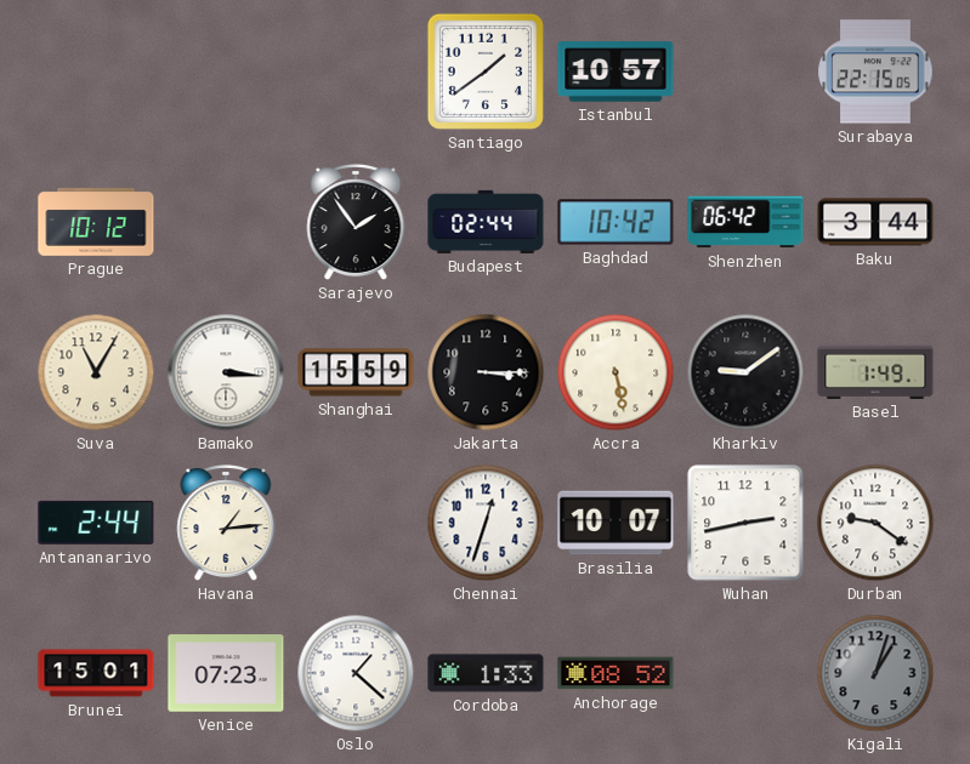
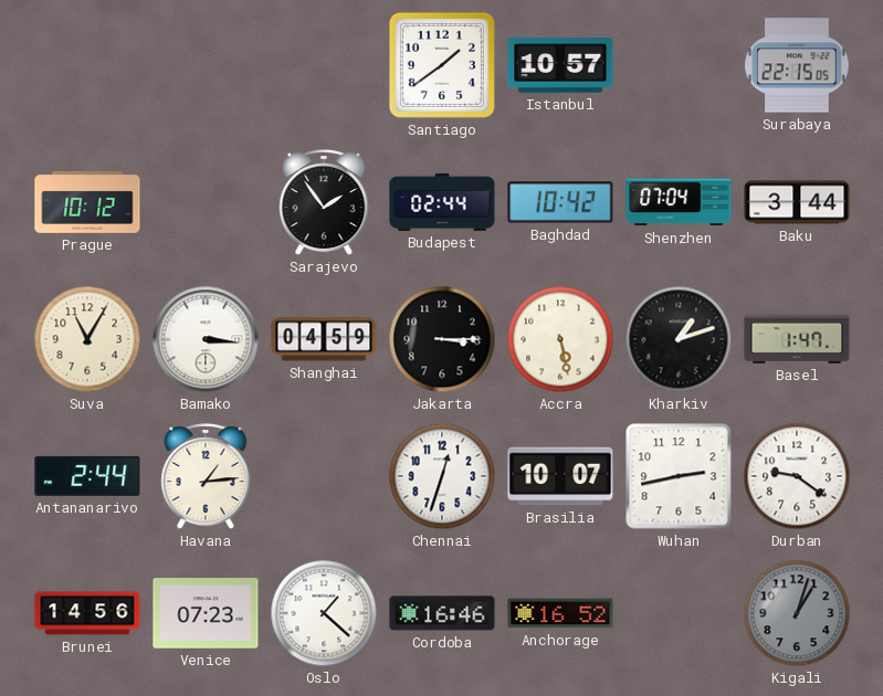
Shenzhen: 06:42 -> 07:04 (679, 202)
Shanghai: 15:59 -> 04:59 (324, 339)
Kharkiv: 9:09 -> 1:12 (679, 339)
Basel: 1:49 -> 1:47 (797, 339)
Brunei: 15:01 -> 14:56 (87, 613)
Cordoba: 1:33 -> 16:46 (442, 613)
Anchorage: 08:52 -> 16:52 (560, 613)
